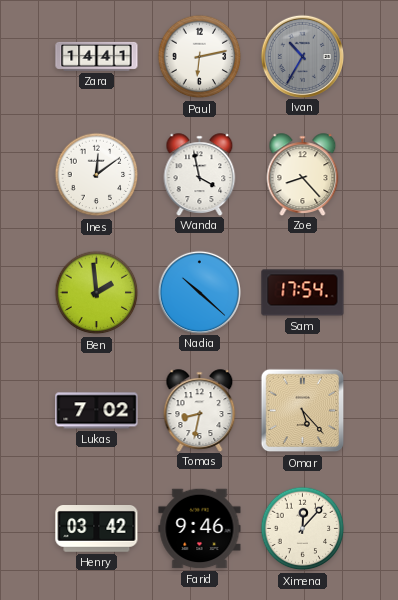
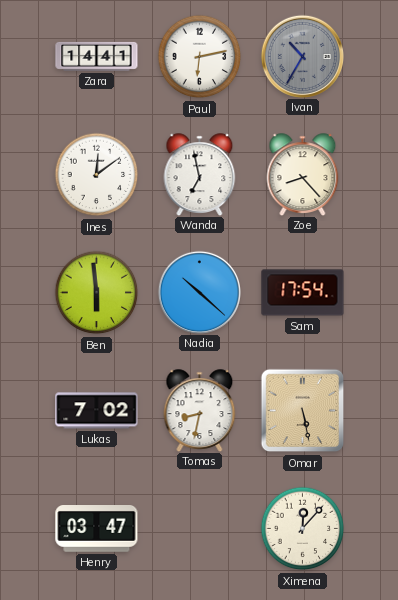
Wanda: 3:58 -> 6:58 (200, 174)
Ben: 1:59 -> 5:59 (97, 293)
Omar: 5:23 -> 5:28 (303, 411)
Henry: 03:42 -> 03:47 (97, 529)
Farid: 9:46 -> none (200, 529)
